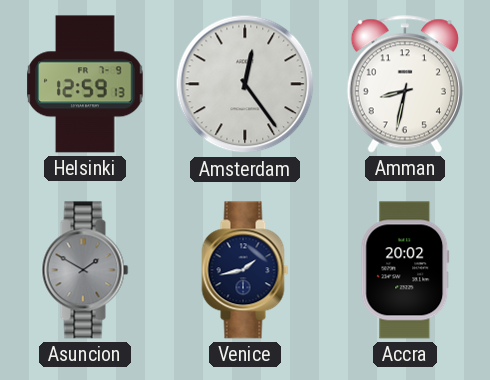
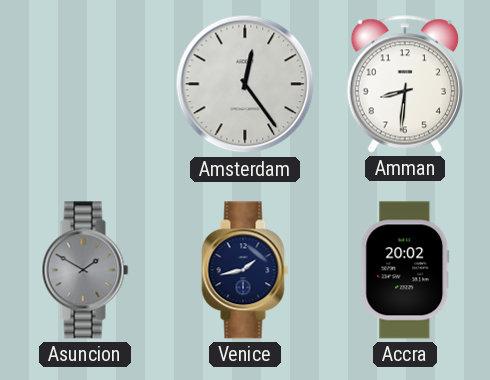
Helsinki: 12:59 -> none (85, 84)
Amman: 8:32 -> 8:31 (405, 84)
